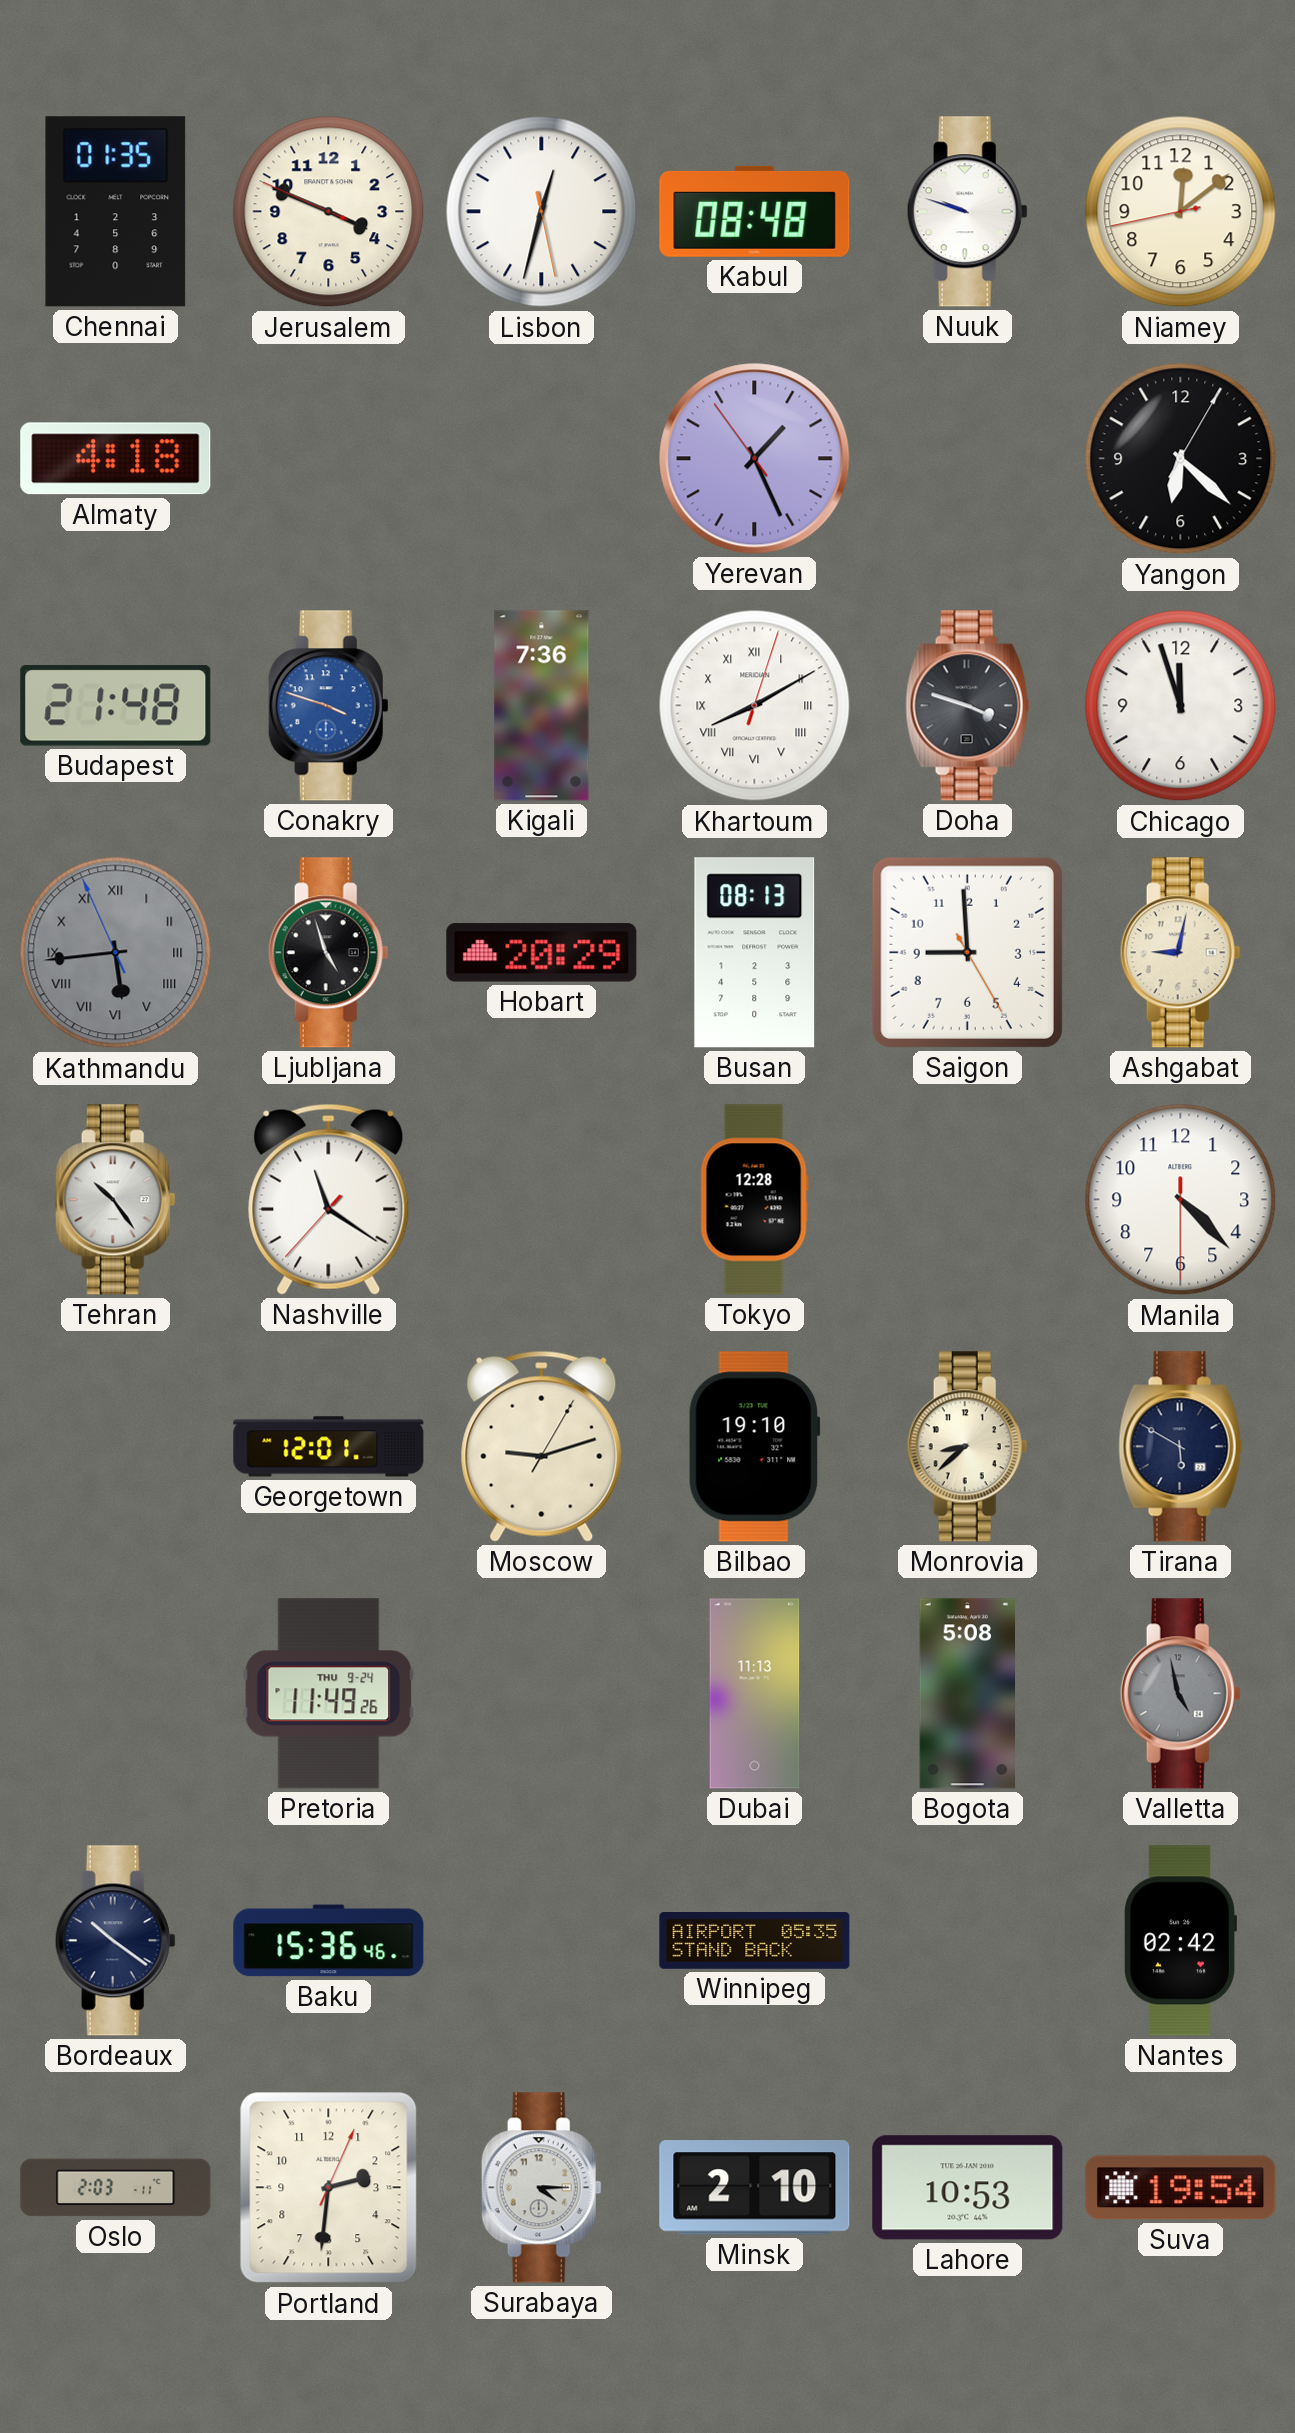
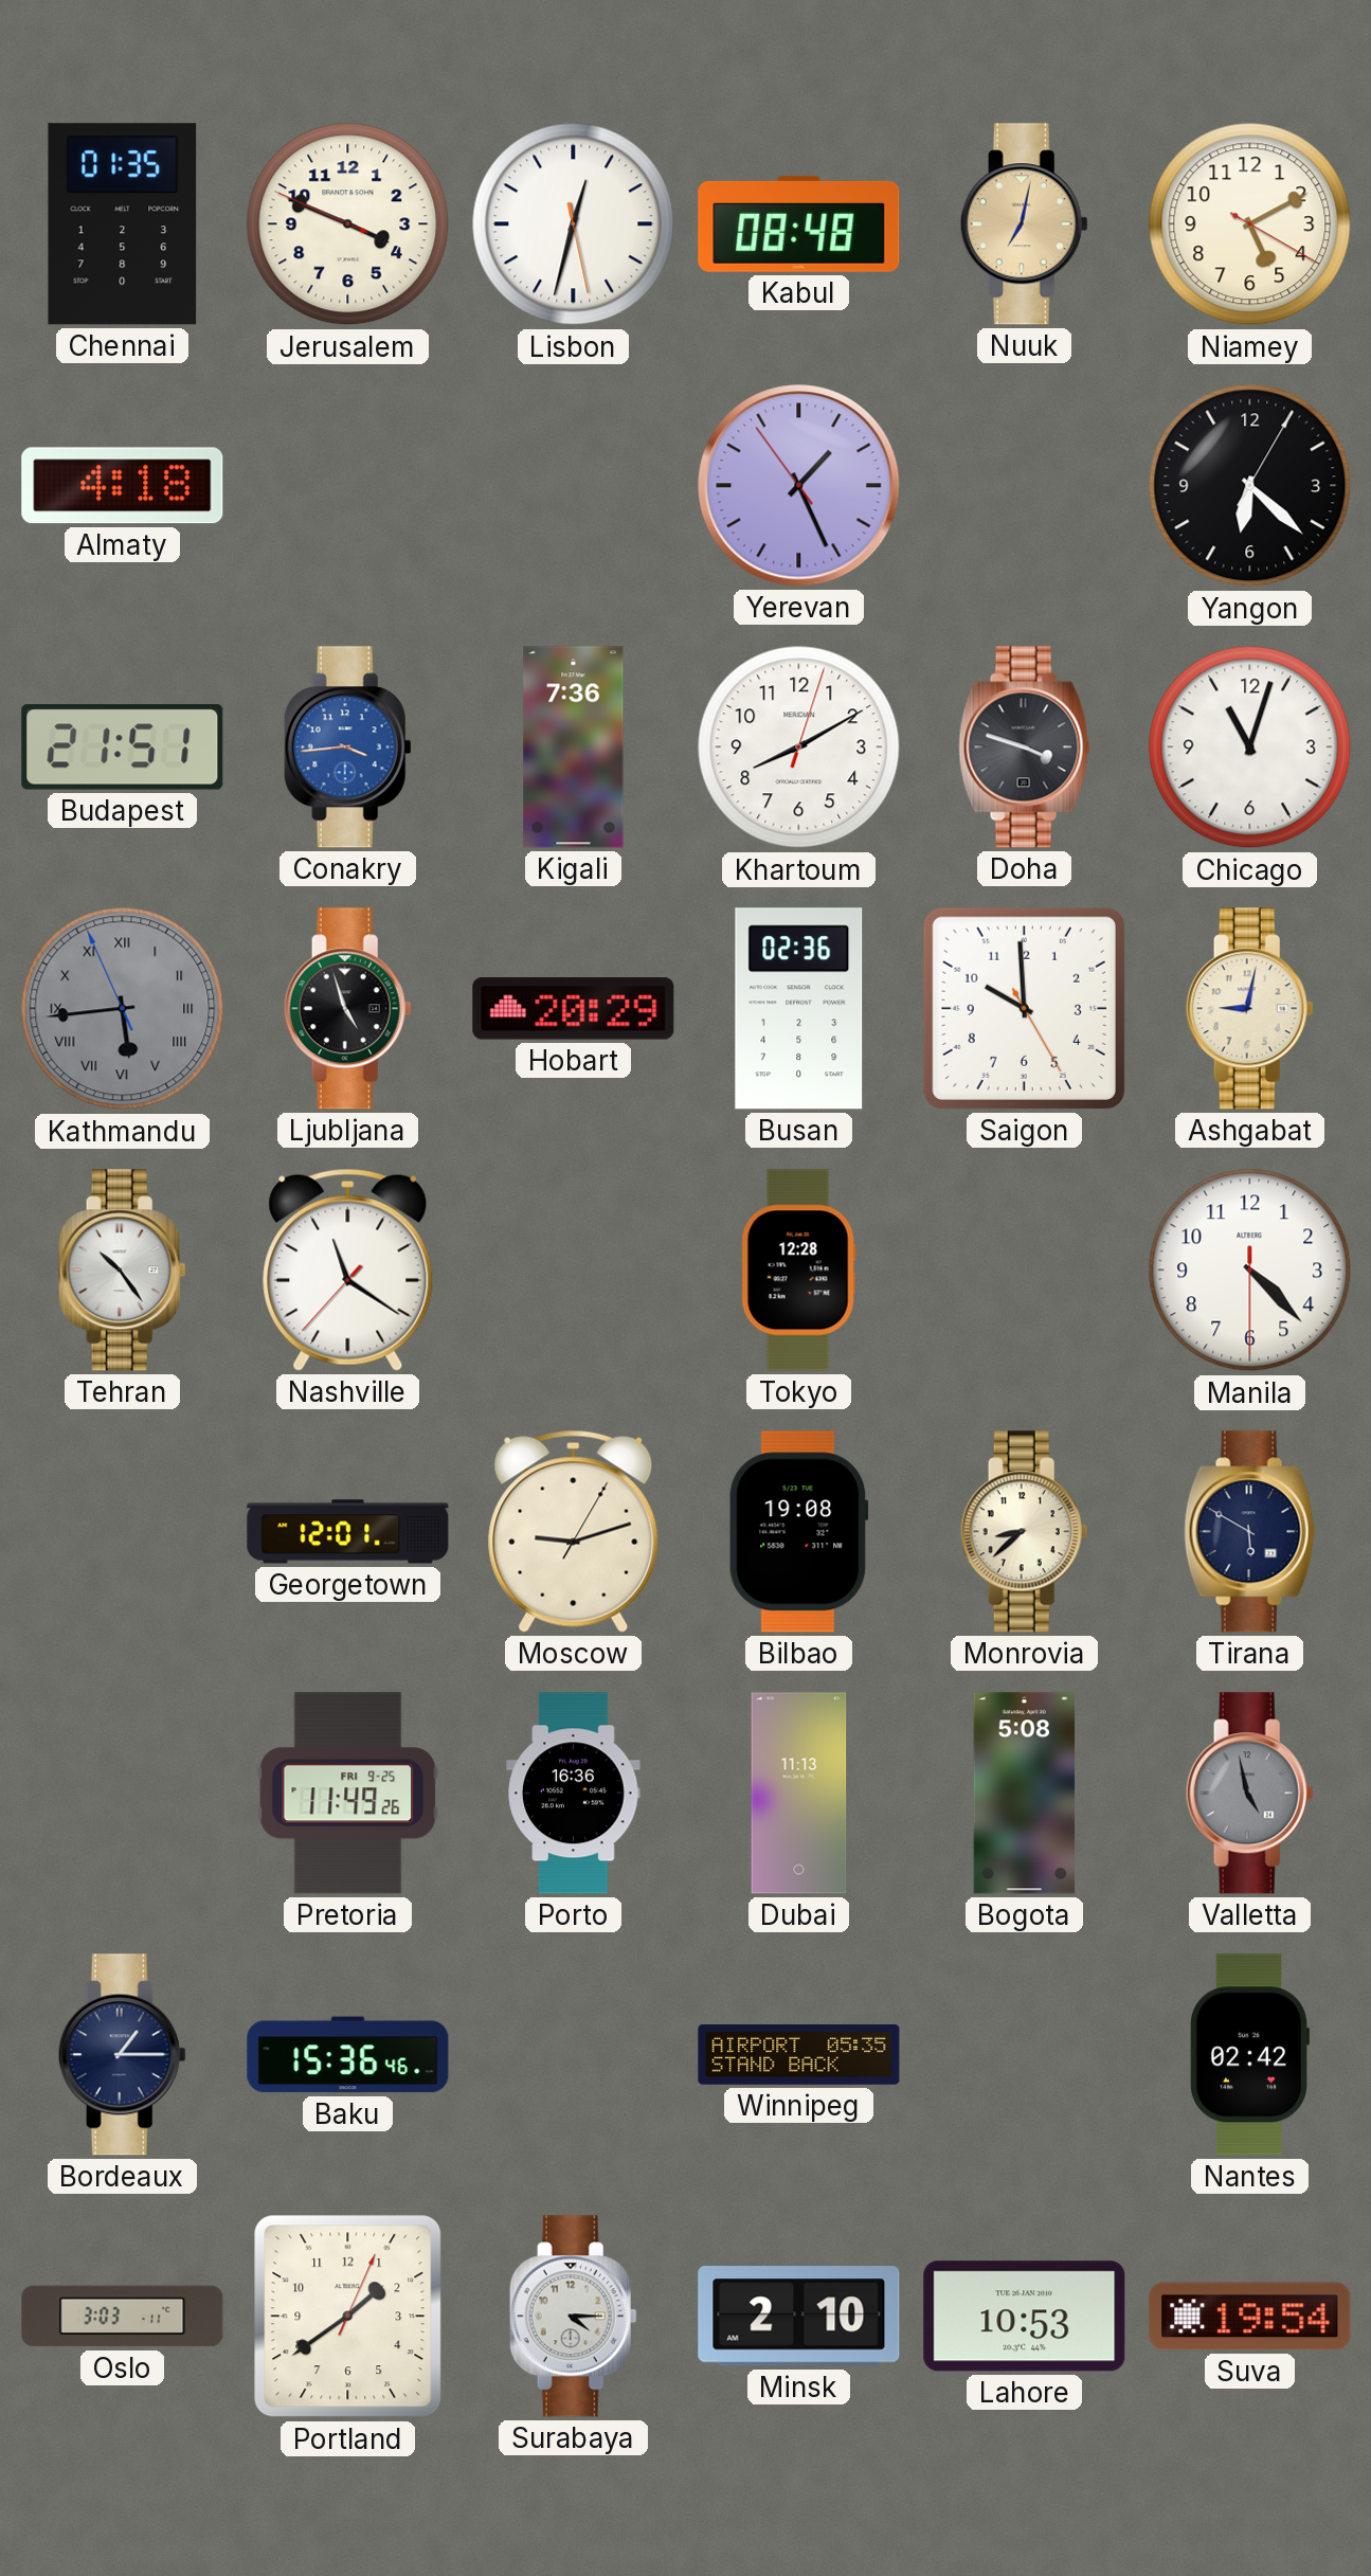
Nuuk: 9:48 -> 7:02 (1024, 224)
Nuuk dial: white -> champagne (1024, 224)
Niamey: 12:08 -> 5:10 (1250, 224)
Budapest: 21:48 -> 21:51 (123, 747)
Conakry: 3:48 -> 3:44 (347, 747)
Khartoum numerals: Roman -> Arabic (799, 747)
Chicago: 11:57 -> 11:03 (1250, 747)
Busan: 08:13 -> 02:36 (799, 1009)
Saigon: 8:59 -> 9:59 (1024, 1008)
Bilbao: 19:10 -> 19:08 (798, 1532)
Pretoria date: THU 9-24 -> FRI 9-25 (348, 1794)
Porto: none -> 16:36 (574, 1794)
Bordeaux: 10:21 -> 1:15 (122, 2055)
Oslo: 2:03 -> 3:03 (123, 2317)
Portland: 2:31 -> 1:39 (348, 2317)
